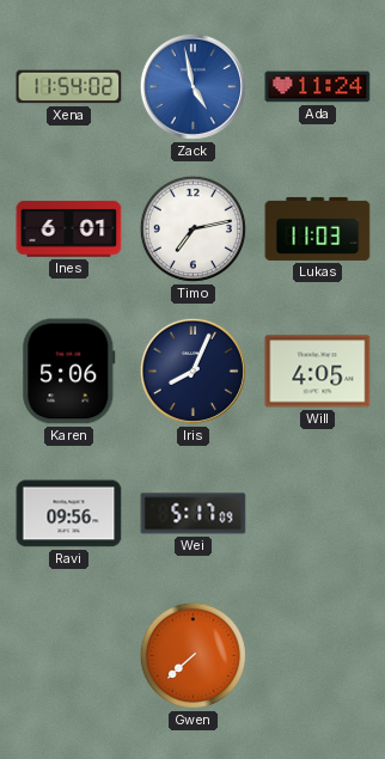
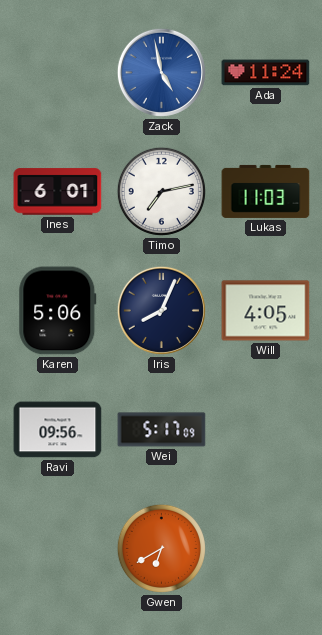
Xena: 11:54 -> none (69, 87)
Gwen: 7:38 -> 6:40 (161, 548)
